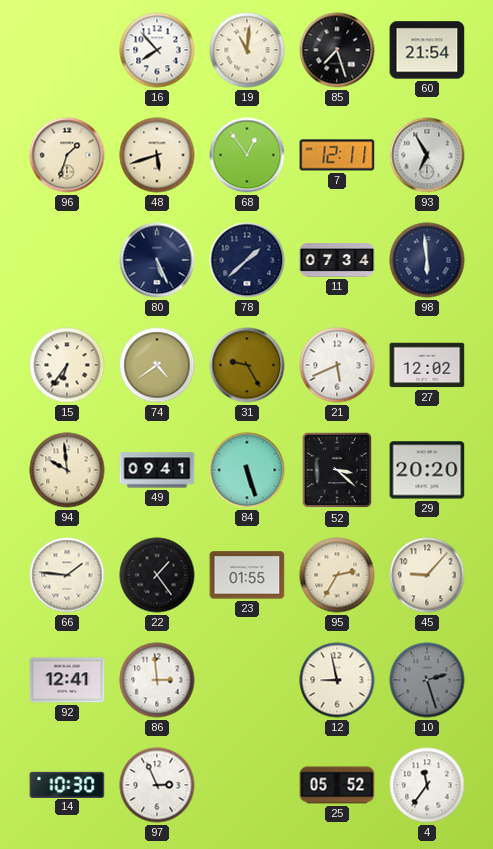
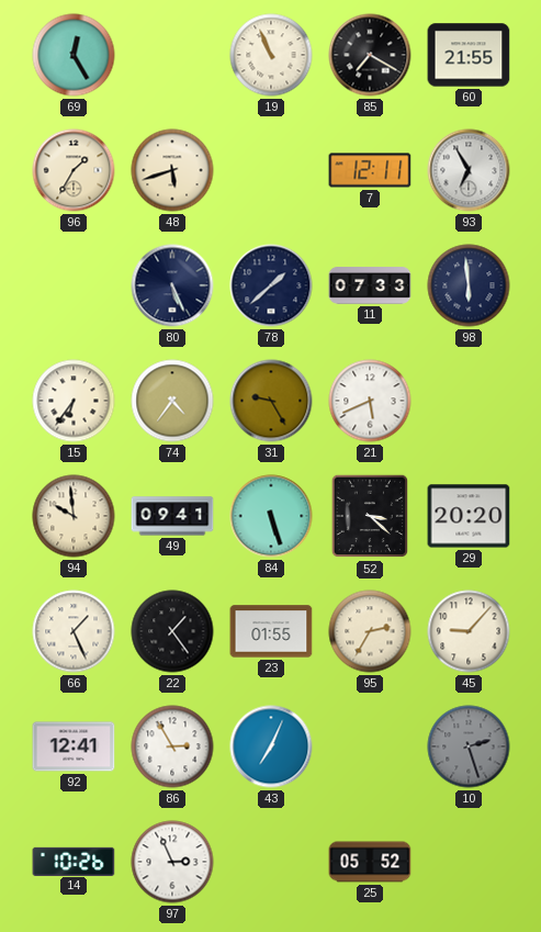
69: none -> 12:25 (74, 55)
16: 7:53 -> none (157, 50)
19: 11:01 -> 10:56 (271, 55)
85: 7:27 -> 7:20 (370, 55)
60: 21:54 -> 21:55 (469, 55)
96: 1:33 -> 1:35 (74, 170)
68: 12:54 -> none (247, 155)
11: 07:34 -> 07:33 (370, 285)
74: 4:39 -> 4:36 (172, 401)
27: 12:02 -> none (427, 365)
66: 1:46 -> 1:26 (74, 631)
86: 2:59 -> 2:55 (172, 746)
43: none -> 7:04 (271, 746)
12: 8:58 -> none (337, 680)
14: 10:30 -> 10:26 (74, 861)
4: 11:36 -> none (427, 785)
